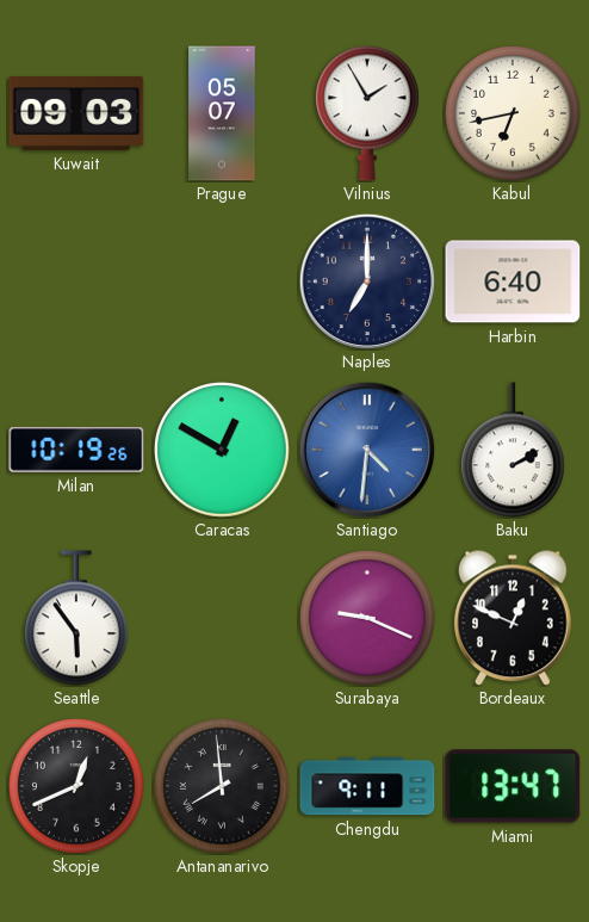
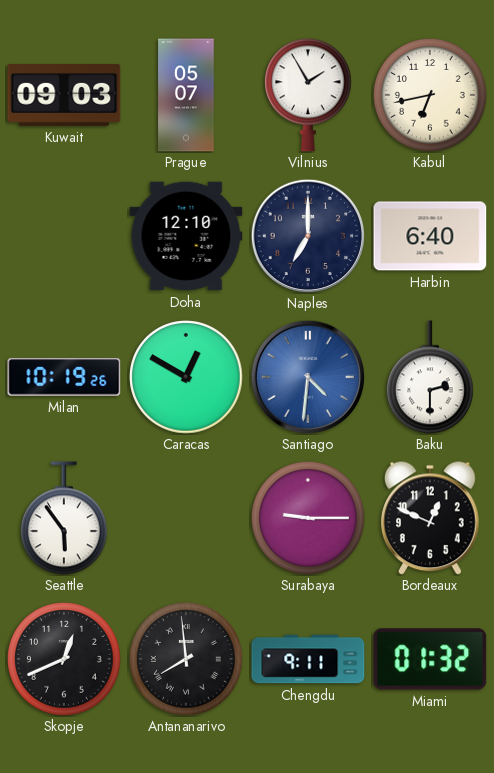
Doha: none -> 12:10 (186, 236)
Baku: 2:10 -> 2:30 (431, 377)
Surabaya: 9:19 -> 9:15 (308, 518)
Miami: 13:47 -> 01:32 (430, 659)
